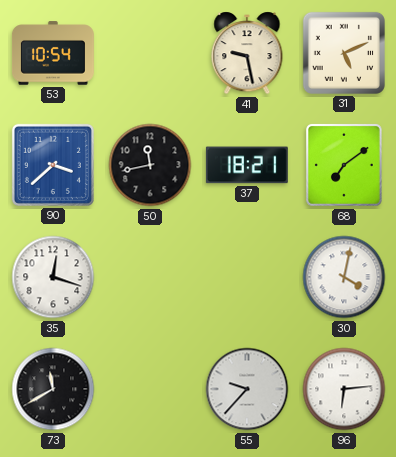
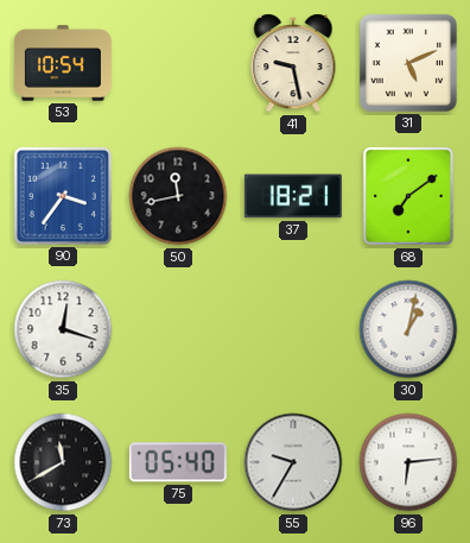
90: 3:38 -> 3:36 (63, 196)
30: 4:02 -> 1:02 (408, 329)
75: none -> 05:40 (178, 462)
55: 9:37 -> 9:35 (293, 462)
